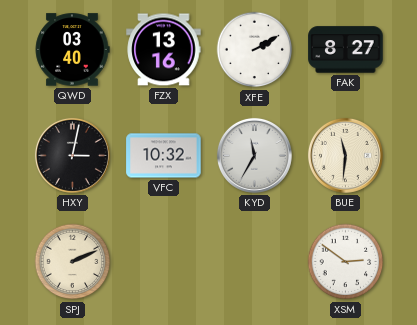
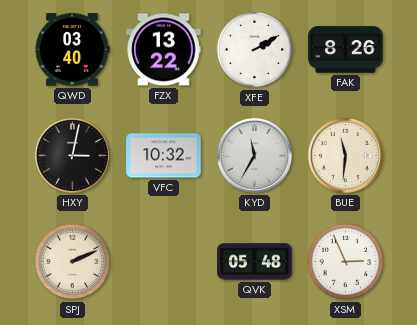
FZX: 13:16 -> 13:22 (164, 50)
FAK: 8:27 -> 8:26 (346, 50)
QVK: none -> 05:48 (255, 262)
XSM: 2:51 -> 2:56 (346, 262)
